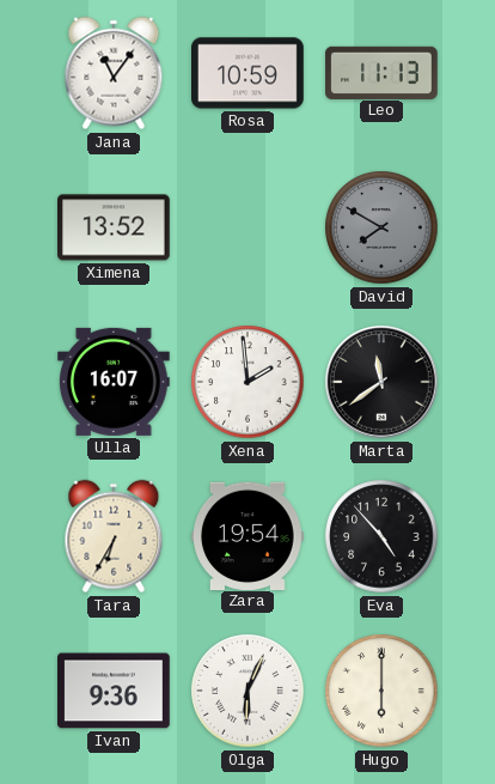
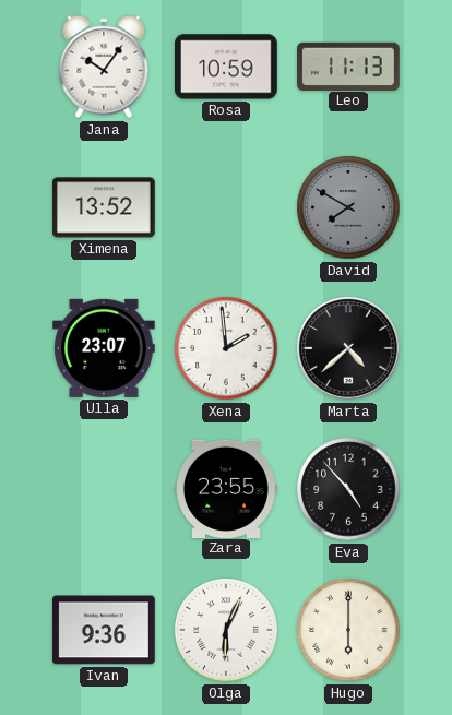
Jana: 11:06 -> 10:06 (104, 67)
Ulla: 16:07 -> 23:07 (105, 348)
Marta: 11:39 -> 4:38 (348, 348)
Tara: 6:35 -> none (114, 536)
Zara: 19:54 -> 23:55 (227, 488)
